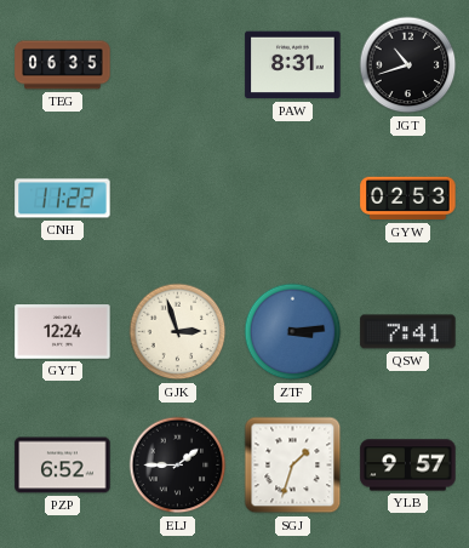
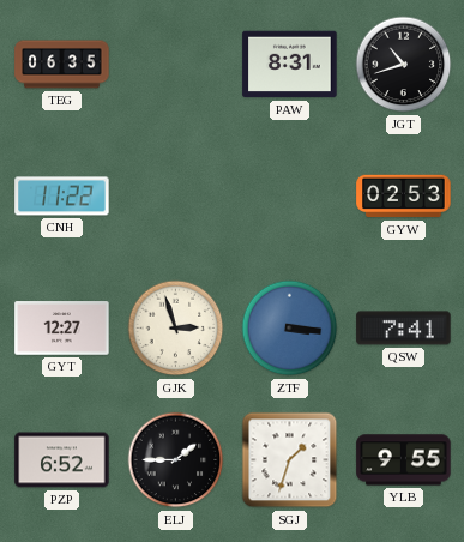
GYT: 12:24 -> 12:27 (62, 329)
ZTF: 3:14 -> 3:16 (290, 329)
YLB: 9:57 -> 9:55 (404, 460)
